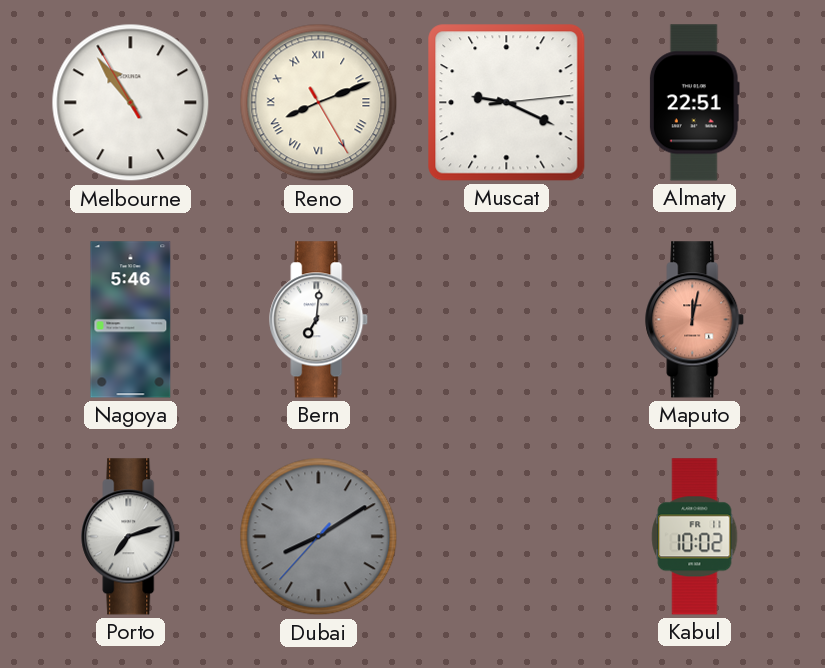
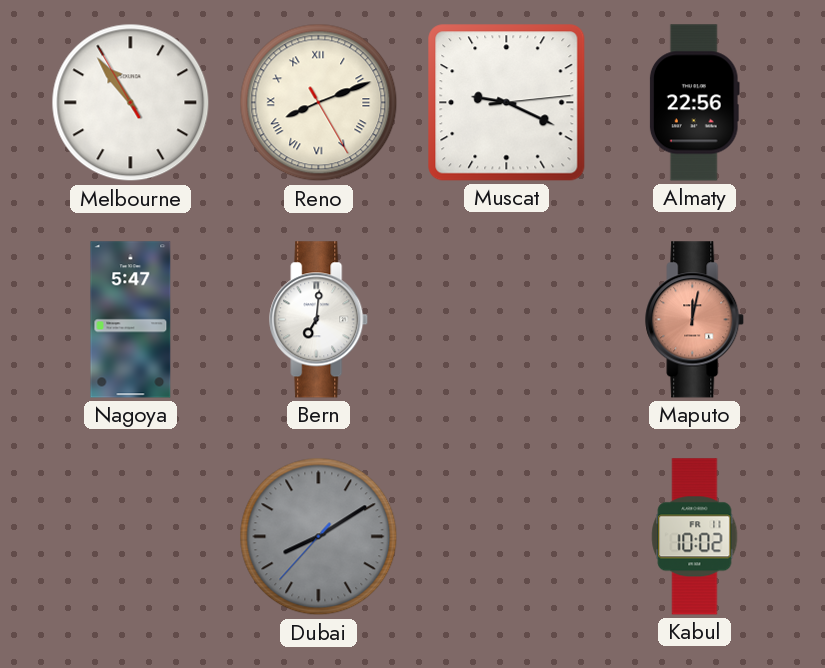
Almaty: 22:51 -> 22:56 (694, 103)
Nagoya: 5:46 -> 5:47 (131, 320)
Porto: 7:12 -> none (131, 537)
